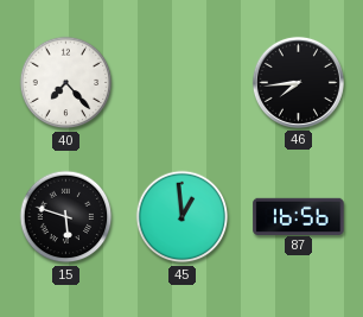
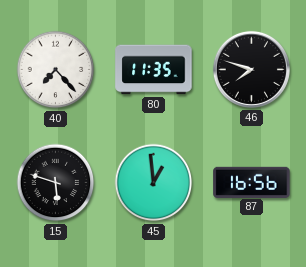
80: none -> 11:35 (154, 70)
46: 7:44 -> 7:48 (251, 69)
